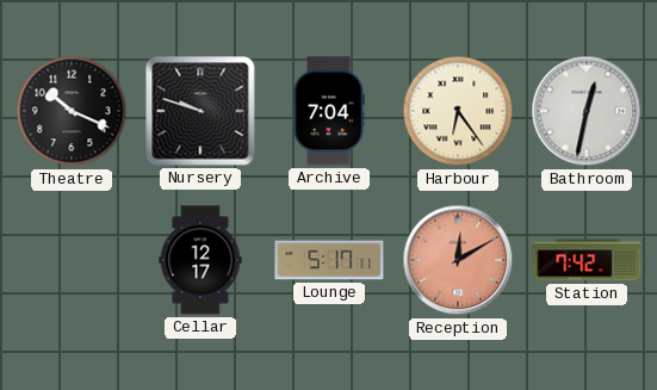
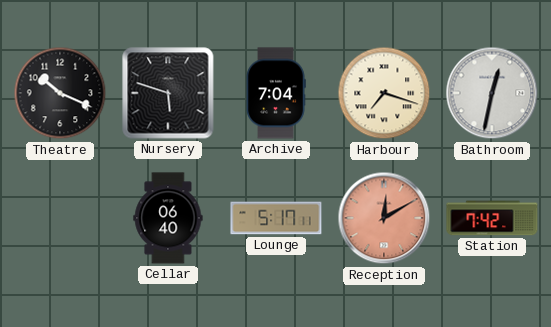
Nursery: 9:48 -> 5:48 (168, 93)
Harbour: 6:24 -> 7:18 (384, 93)
Cellar: 12:17 -> 06:40 (168, 218)
